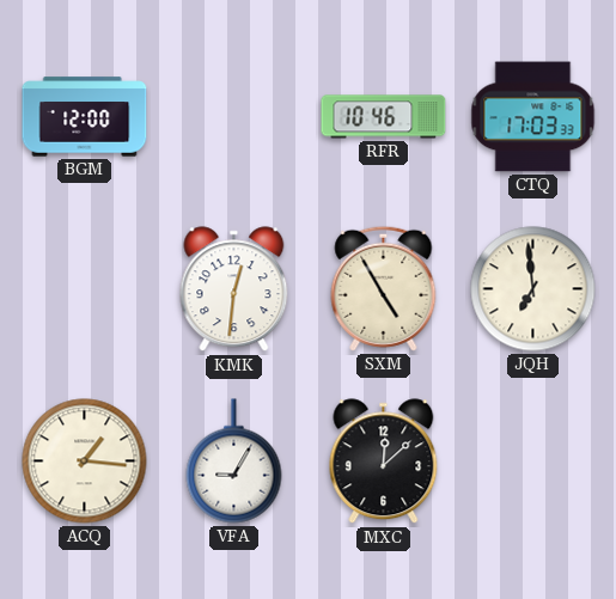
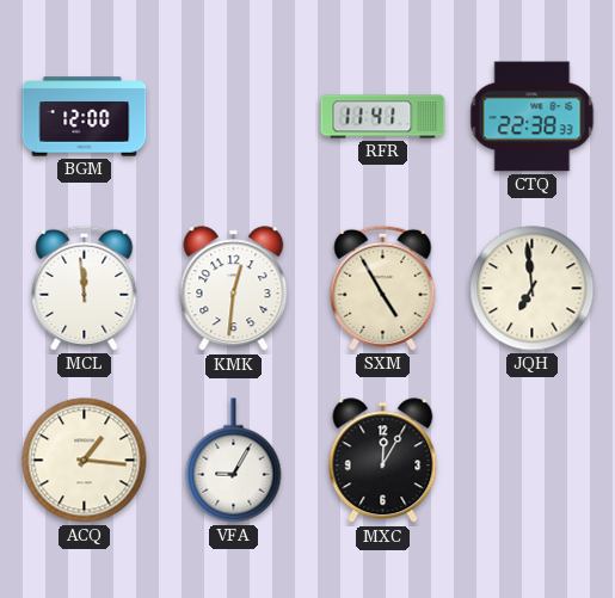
RFR: 10:46 -> 11:41 (383, 117)
CTQ: 17:03 -> 22:38 (533, 117)
MCL: none -> 11:59 (85, 288)
MXC: 12:08 -> 12:05 (383, 461)
